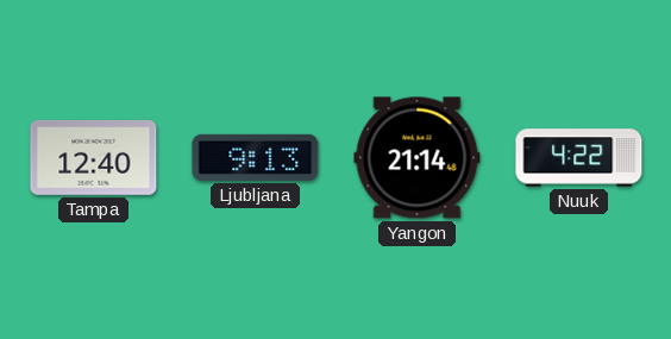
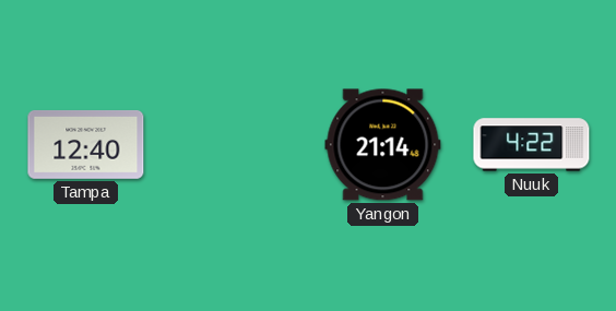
Ljubljana: 9:13 -> none (256, 157)
